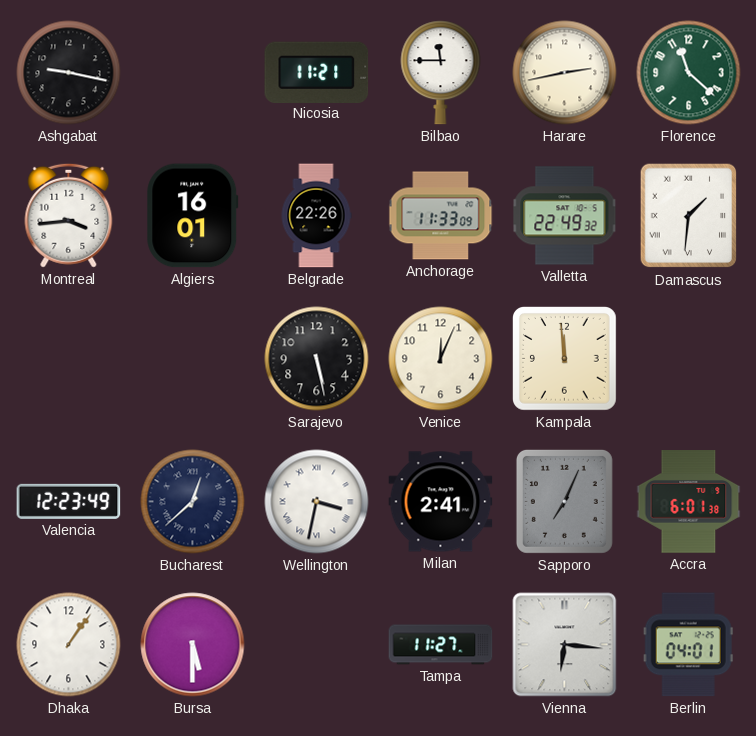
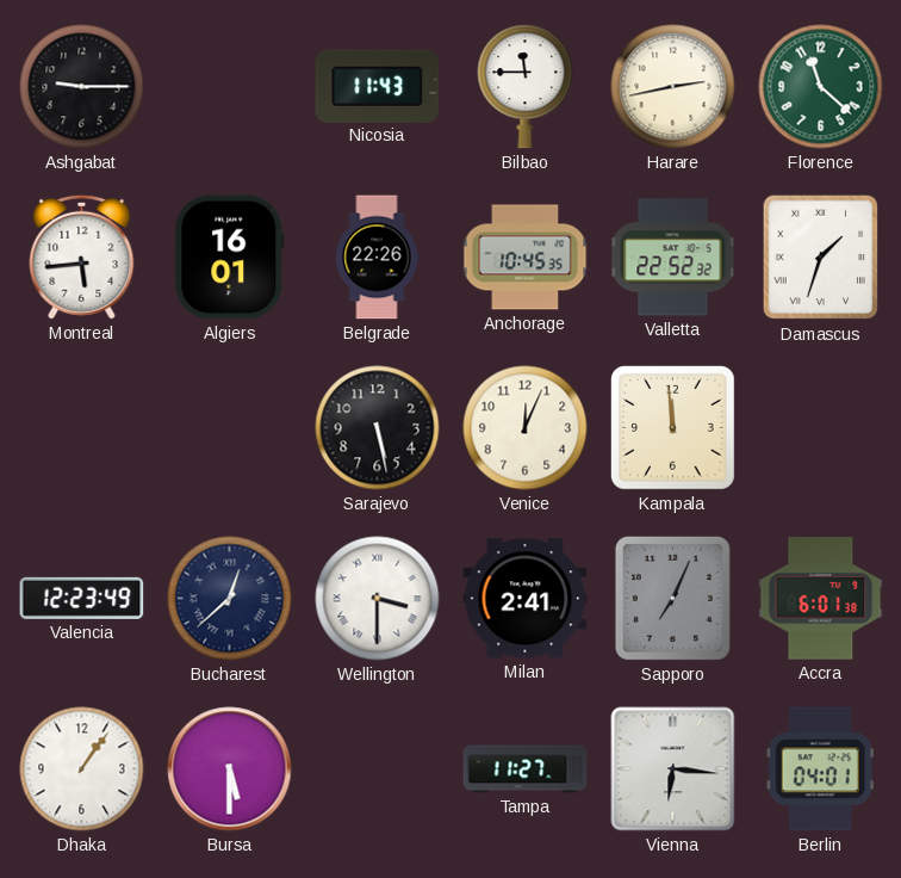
Ashgabat: 9:17 -> 9:15 (82, 87)
Nicosia: 11:21 -> 11:43 (378, 86)
Montreal: 3:44 -> 5:44 (82, 256)
Anchorage: 11:33 -> 10:45 (526, 258)
Valletta: 22:49 -> 22:52 (673, 258)
Damascus: 1:31 -> 1:33 (821, 258)
Wellington: 3:32 -> 3:30 (378, 599)
